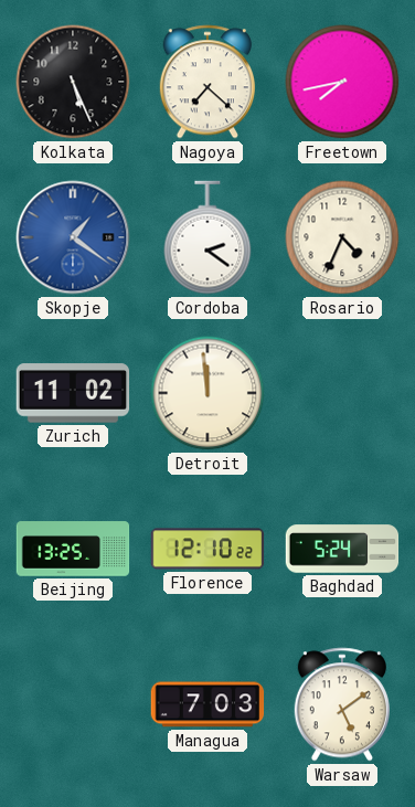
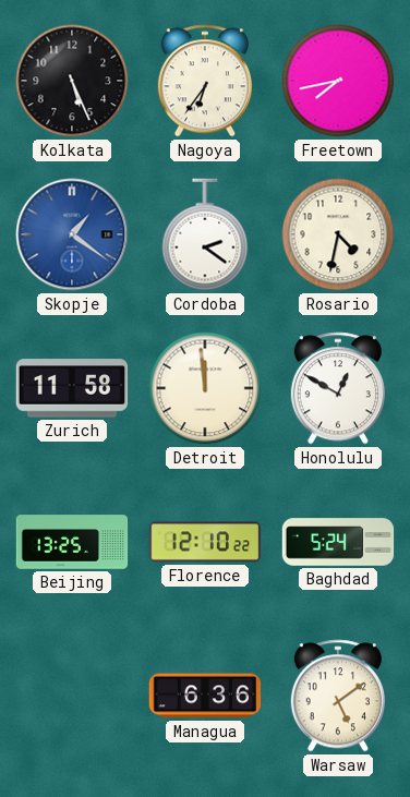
Nagoya: 7:22 -> 6:36 (205, 81)
Rosario: 4:34 -> 4:32 (338, 234)
Zurich: 11:02 -> 11:58 (72, 388)
Honolulu: none -> 12:50 (338, 388)
Managua: 7:03 -> 6:36 (205, 696)
